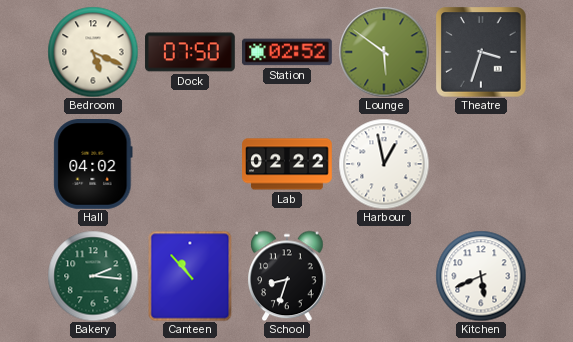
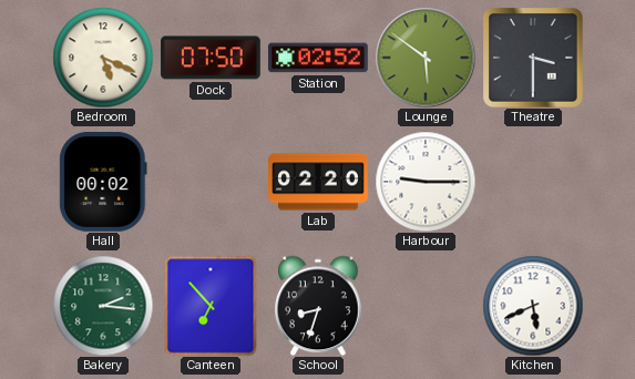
Theatre: 3:33 -> 3:30 (533, 58)
Hall: 04:02 -> 00:02 (103, 183)
Lab: 02:22 -> 02:20 (318, 182)
Harbour: 12:58 -> 9:15 (426, 182)
Canteen: 10:53 -> 6:53 (211, 306)
